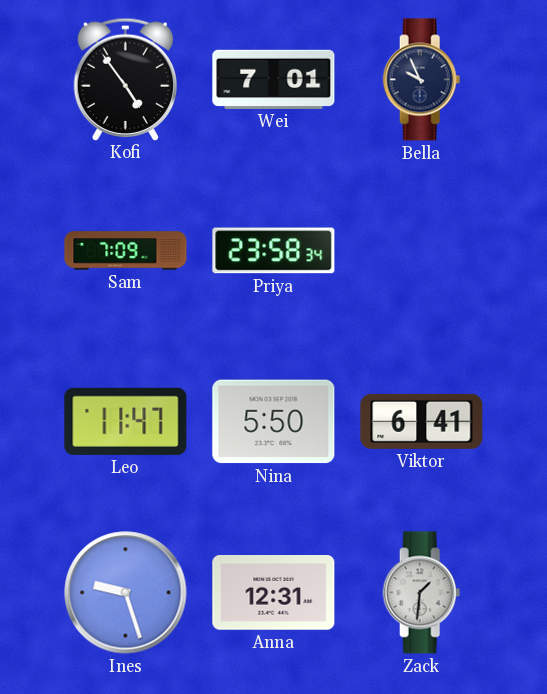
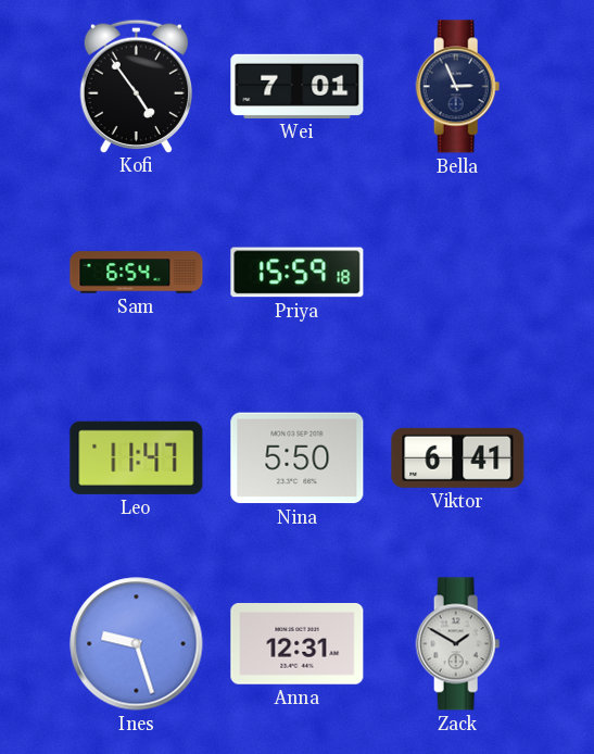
Bella: 9:56 -> 2:56 (458, 87)
Sam: 7:09 -> 6:54 (137, 273)
Priya: 23:58 -> 15:59 (298, 273)
Zack: 1:31 -> 1:50 (458, 644)
